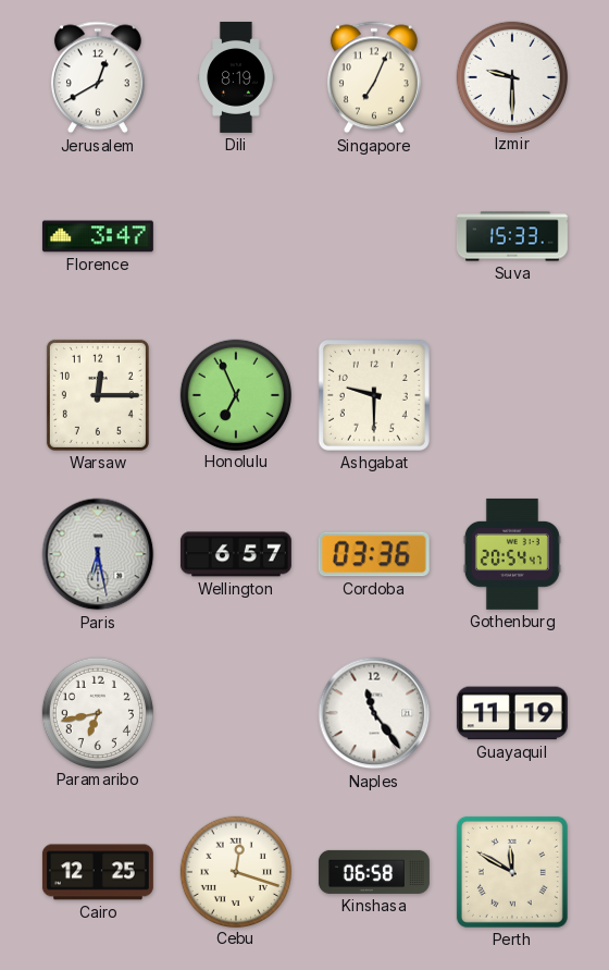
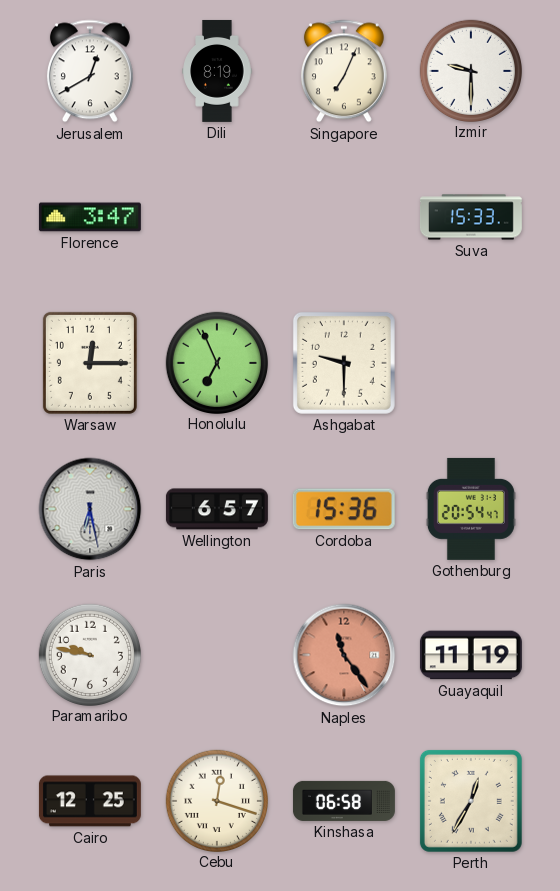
Cordoba: 03:36 -> 15:36 (344, 509)
Paramaribo: 6:43 -> 9:47 (89, 654)
Naples dial: white -> salmon (344, 655)
Perth: 11:50 -> 12:35 (471, 801)
